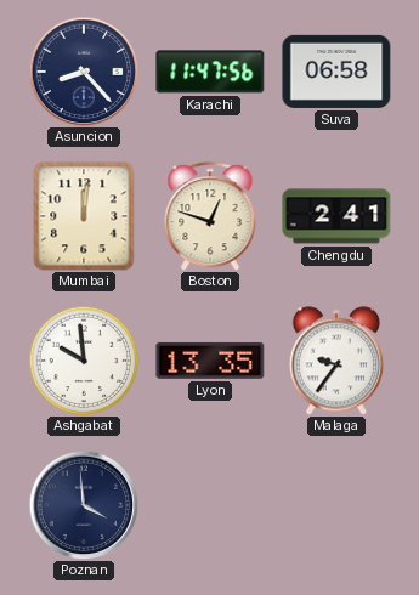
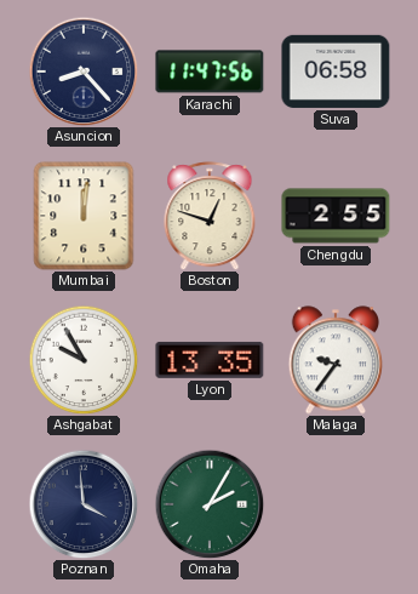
Chengdu: 2:41 -> 2:55 (336, 216)
Ashgabat: 9:59 -> 9:55 (84, 360)
Omaha: none -> 2:05 (210, 504)
